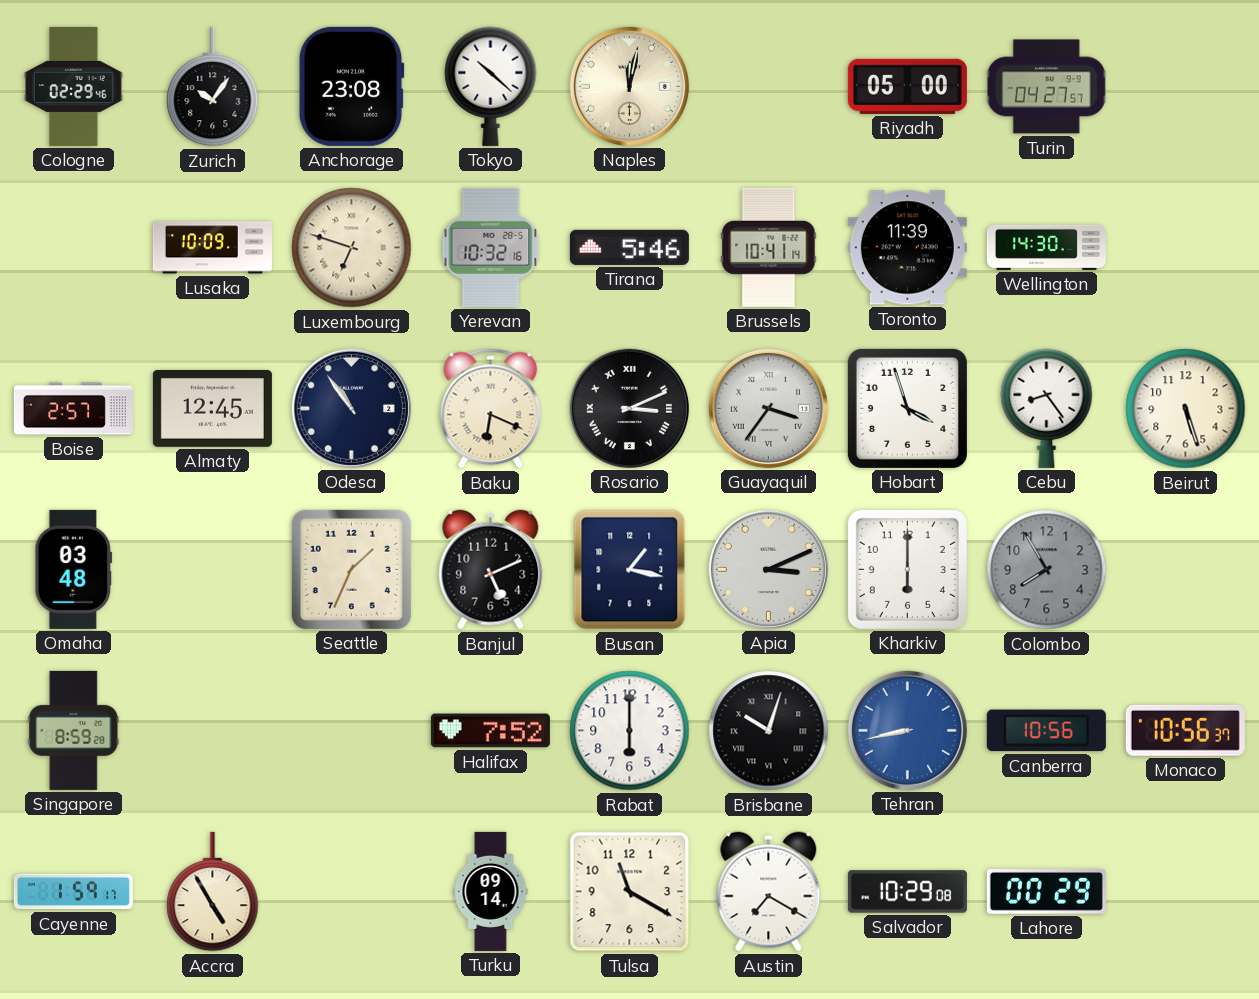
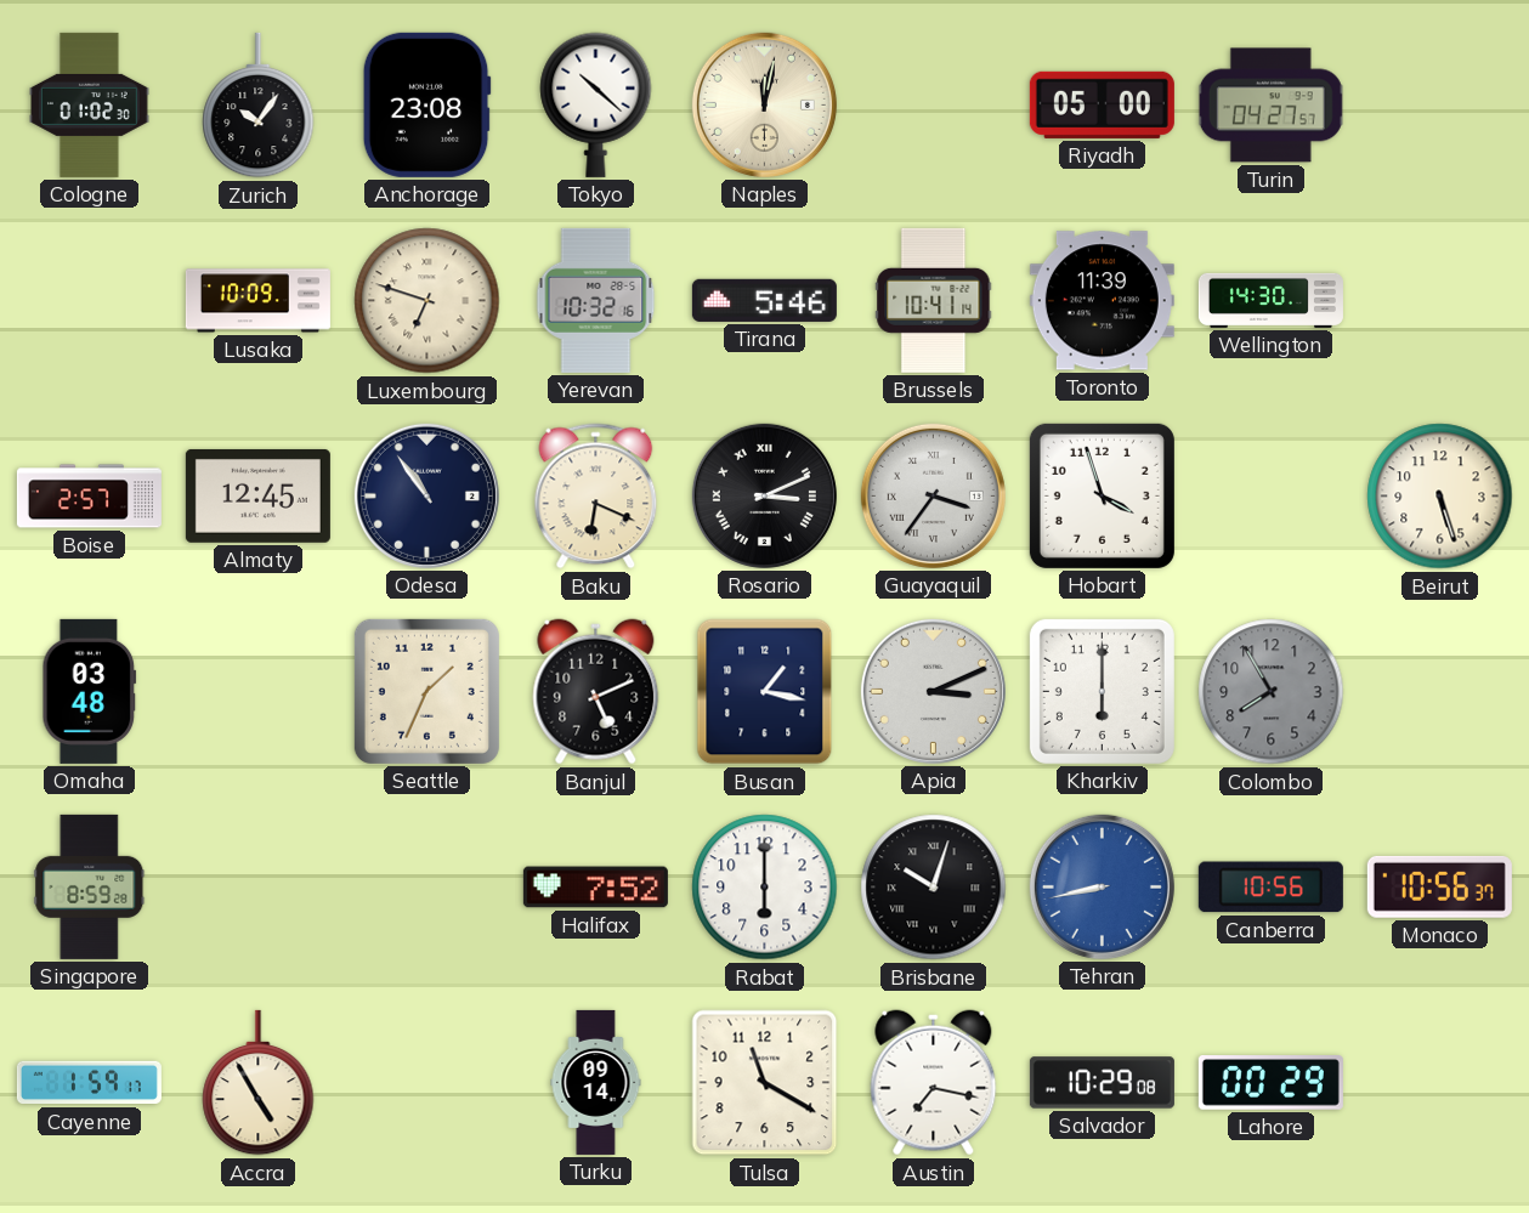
Cologne: 02:29 -> 01:02 (90, 104)
Cebu: 8:24 -> none (1047, 408)
Austin: 7:20 -> 7:17 (934, 1083)
